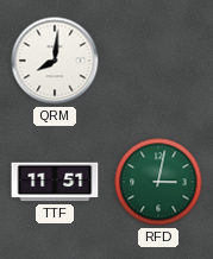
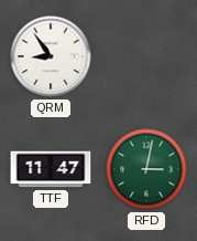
QRM: 8:01 -> 8:54 (51, 56)
TTF: 11:51 -> 11:47 (51, 169)
